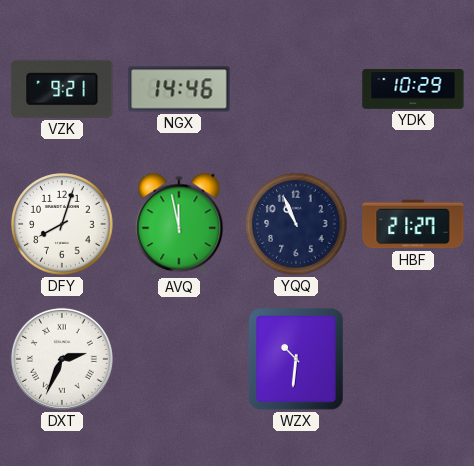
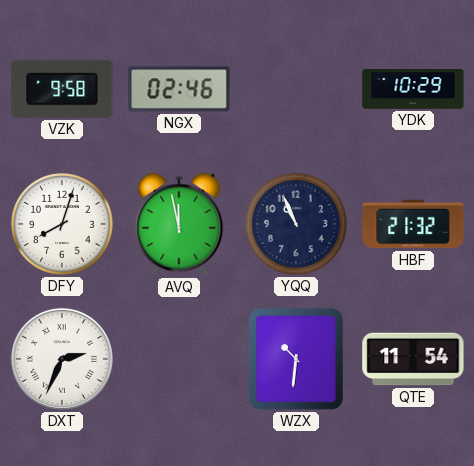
VZK: 9:21 -> 9:58 (62, 89)
NGX: 14:46 -> 02:46 (179, 89)
HBF: 21:27 -> 21:32 (413, 224)
QTE: none -> 11:54 (413, 359)
